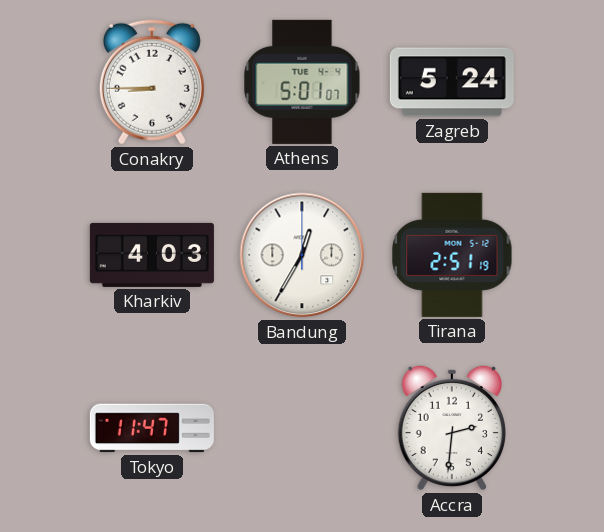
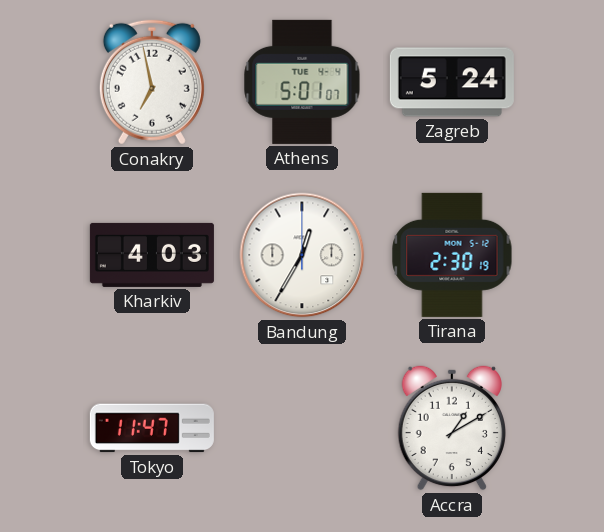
Conakry: 8:45 -> 6:58 (152, 82)
Tirana: 2:51 -> 2:30 (452, 255)
Accra: 2:31 -> 1:10 (452, 428)
